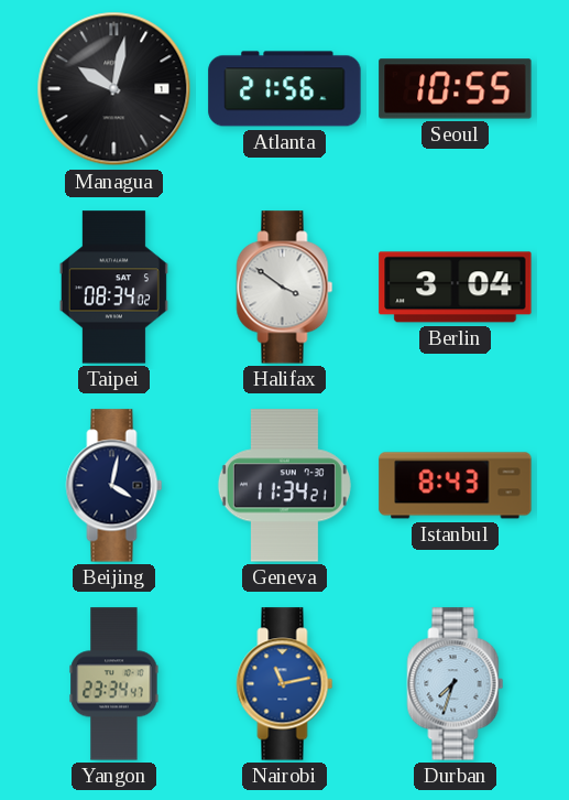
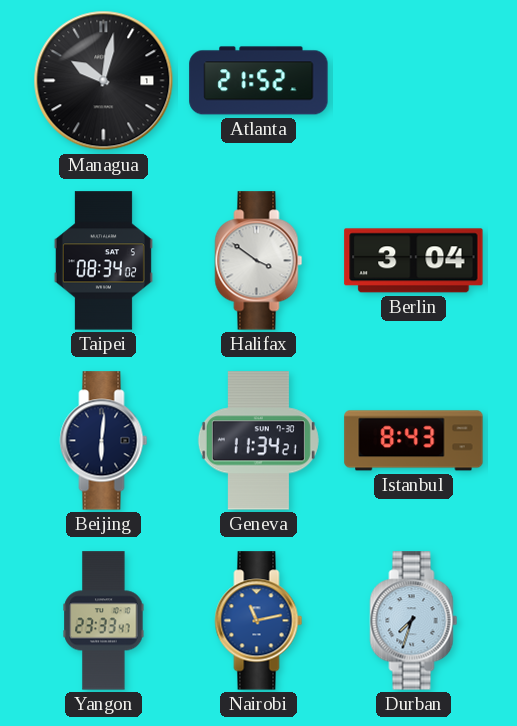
Atlanta: 21:56 -> 21:52 (259, 81)
Seoul: 10:55 -> none (456, 89)
Beijing: 4:02 -> 6:01 (104, 441)
Yangon: 23:34 -> 23:33 (104, 621)
